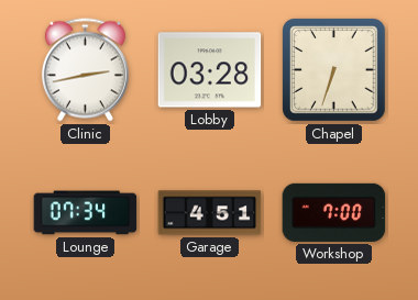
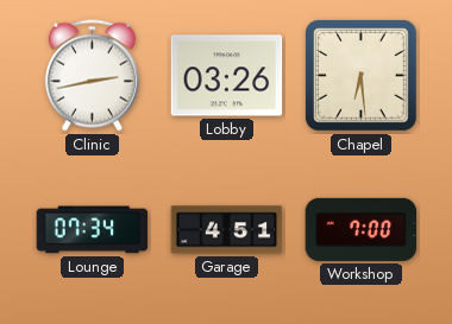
Lobby: 03:28 -> 03:26 (227, 76)
Chapel: 6:33 -> 6:29 (362, 76)
